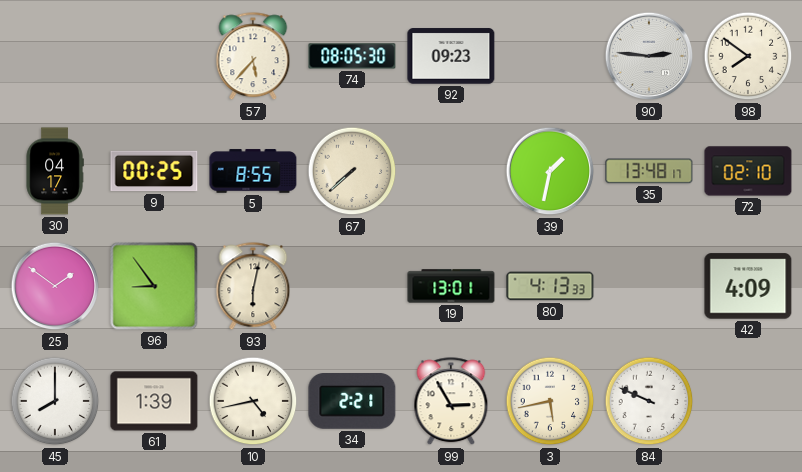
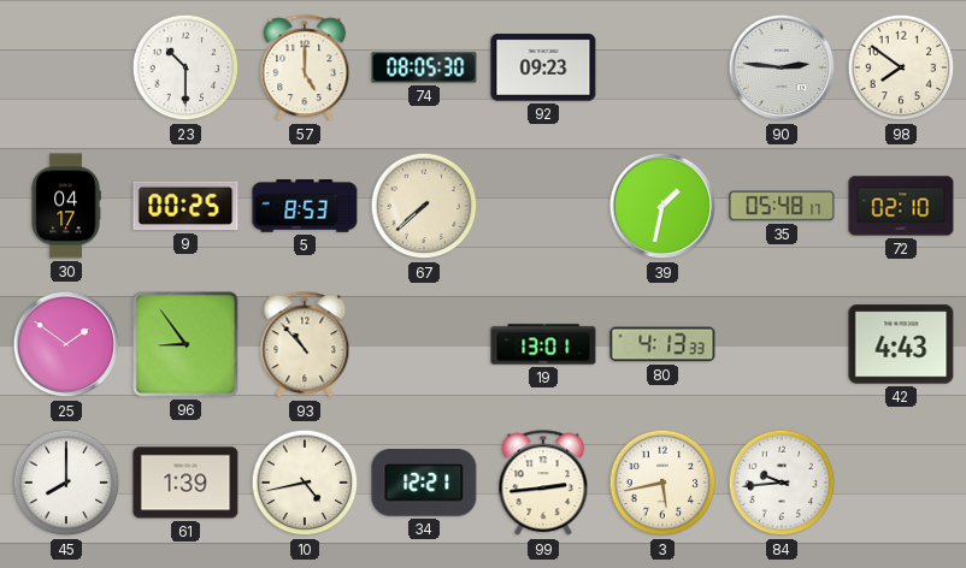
23: none -> 10:30 (185, 67)
57: 5:37 -> 5:00 (305, 69)
5: 8:55 -> 8:53 (305, 206)
35: 13:48 -> 05:48 (782, 206)
93: 6:02 -> 10:53 (305, 345)
42: 4:09 -> 4:43 (901, 344)
34: 2:21 -> 12:21 (424, 484)
99: 2:55 -> 2:44 (543, 484)
84: 9:49 -> 9:44 (782, 483)
